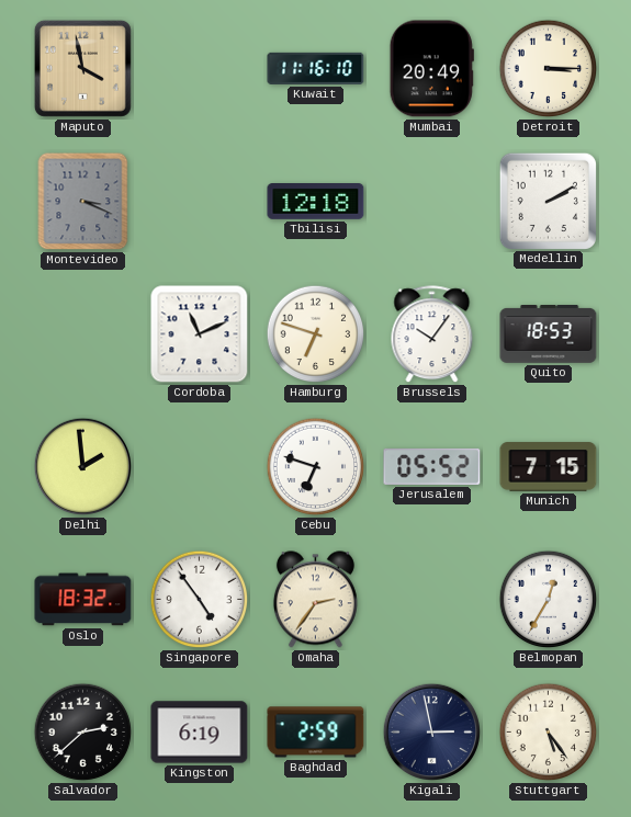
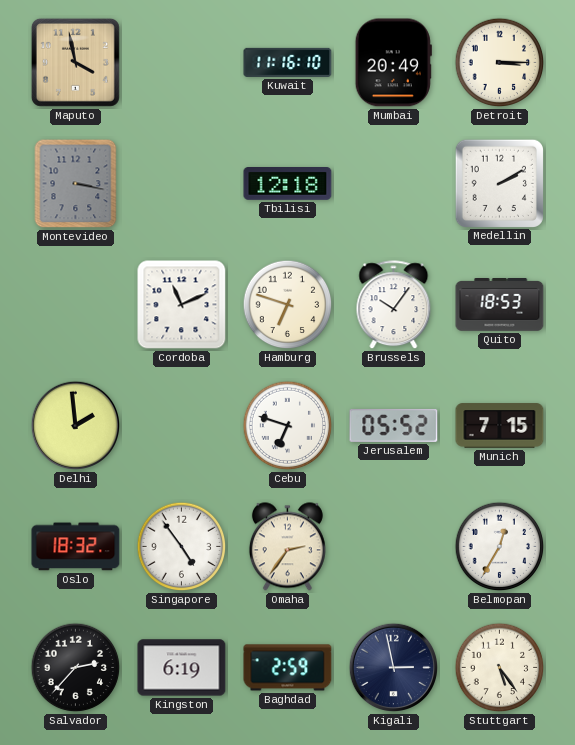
Montevideo: 3:19 -> 3:17 (76, 184)
Salvador: 2:38 -> 2:37 (76, 668)
